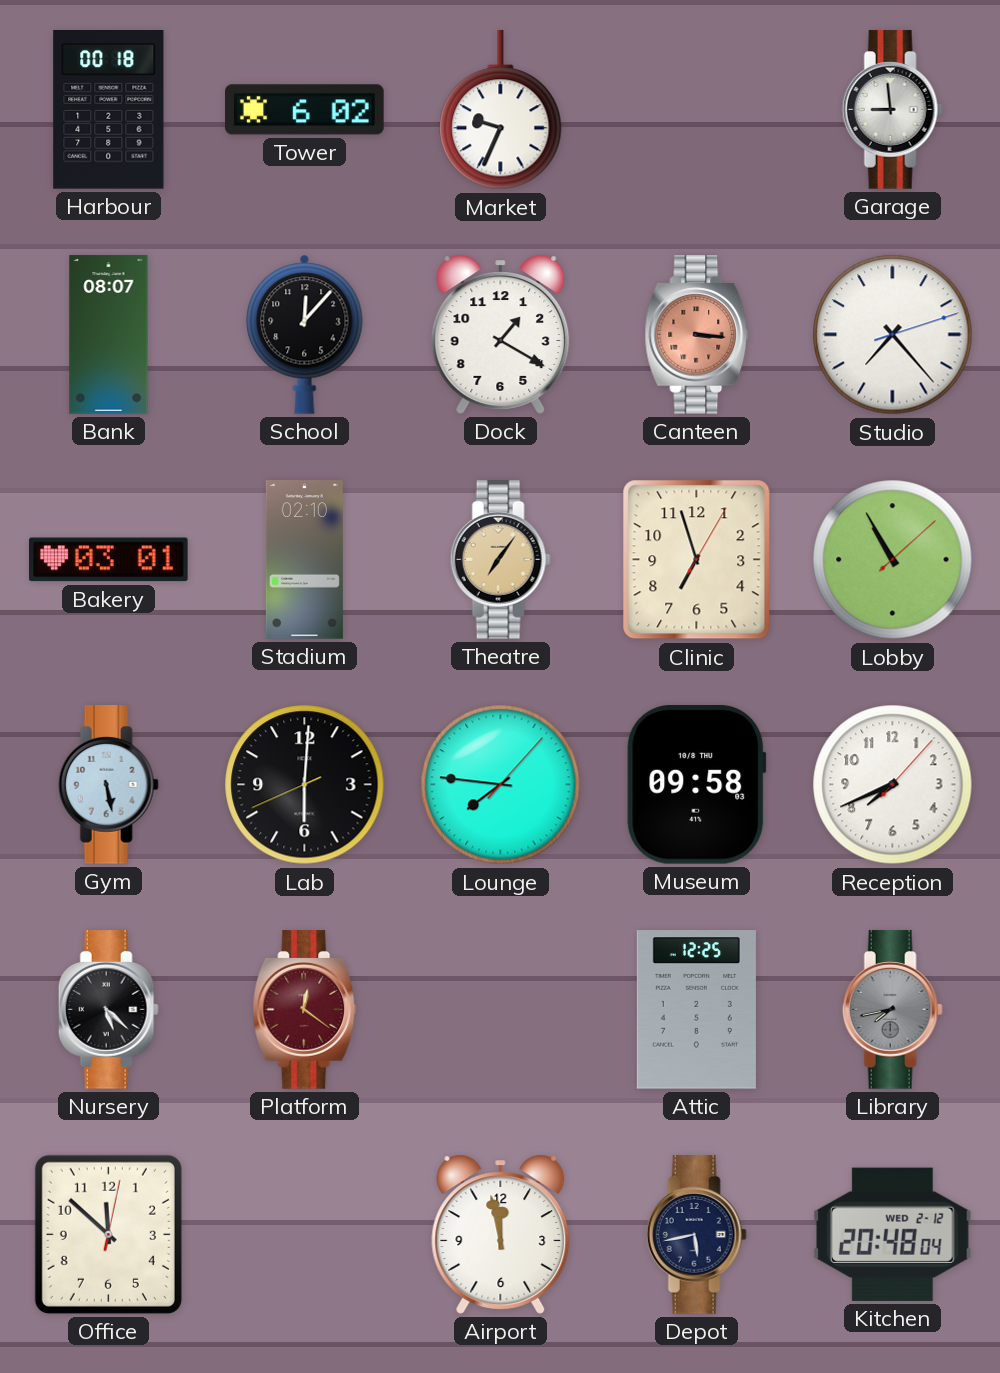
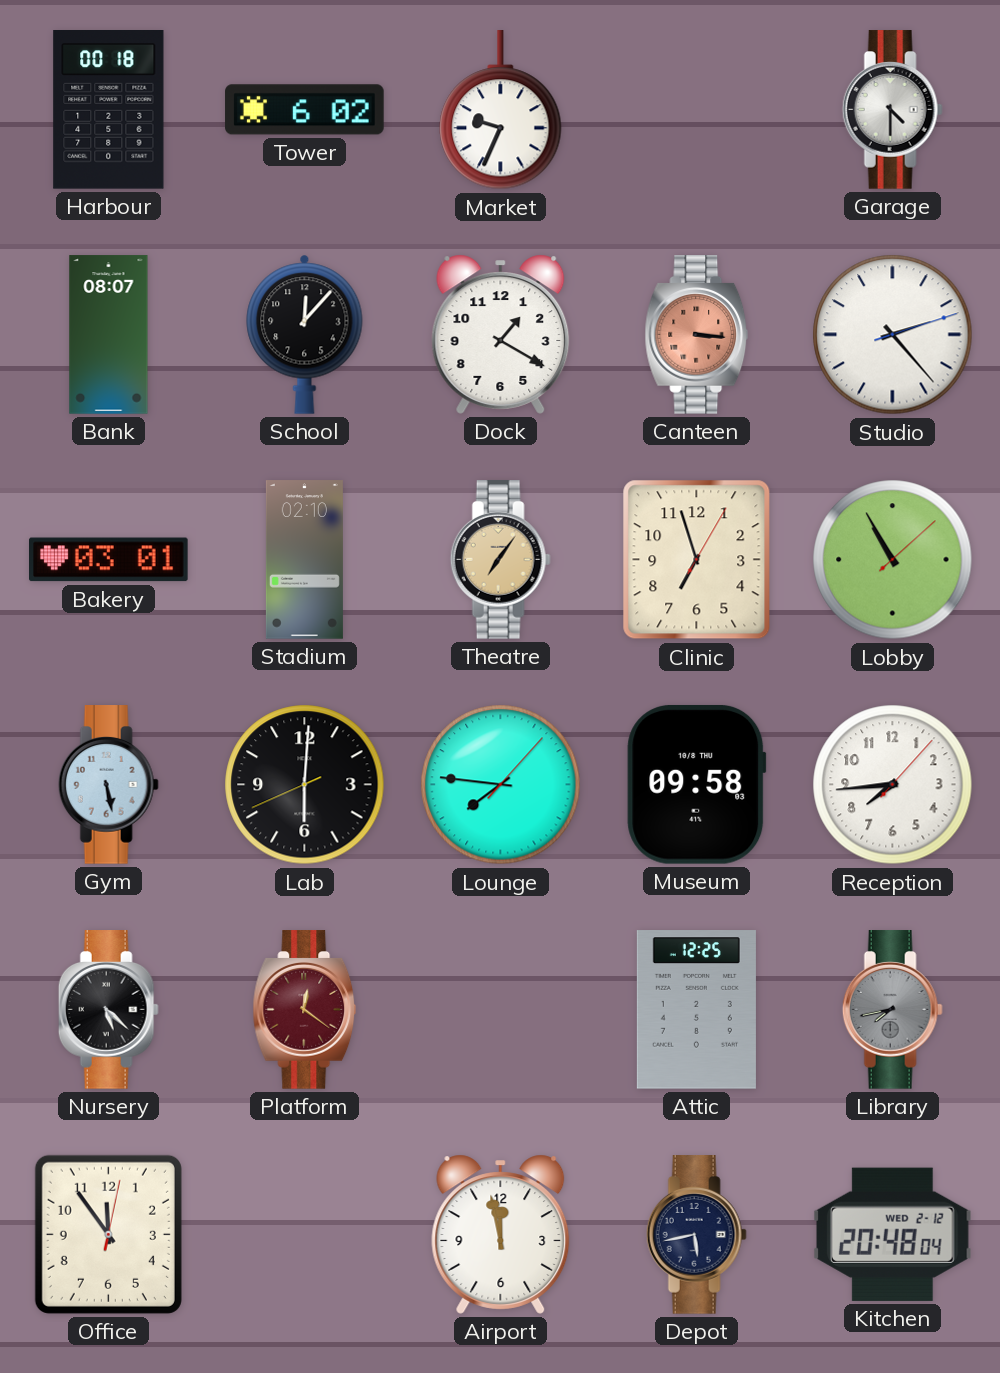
Garage: 8:59 -> 4:30 (892, 110)
Studio: 7:23 -> 2:23 (893, 335)
Reception: 7:41 -> 7:44 (893, 785)
Office: 11:52 -> 11:54 (108, 1234)
